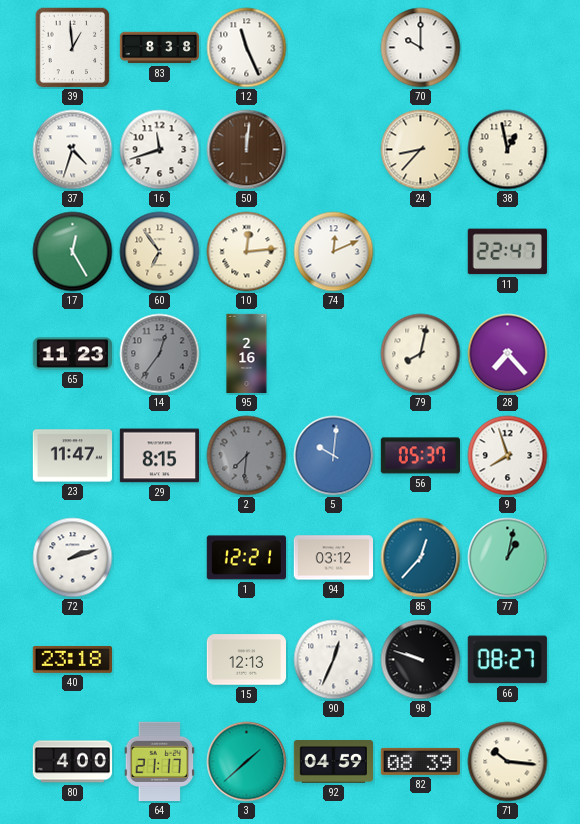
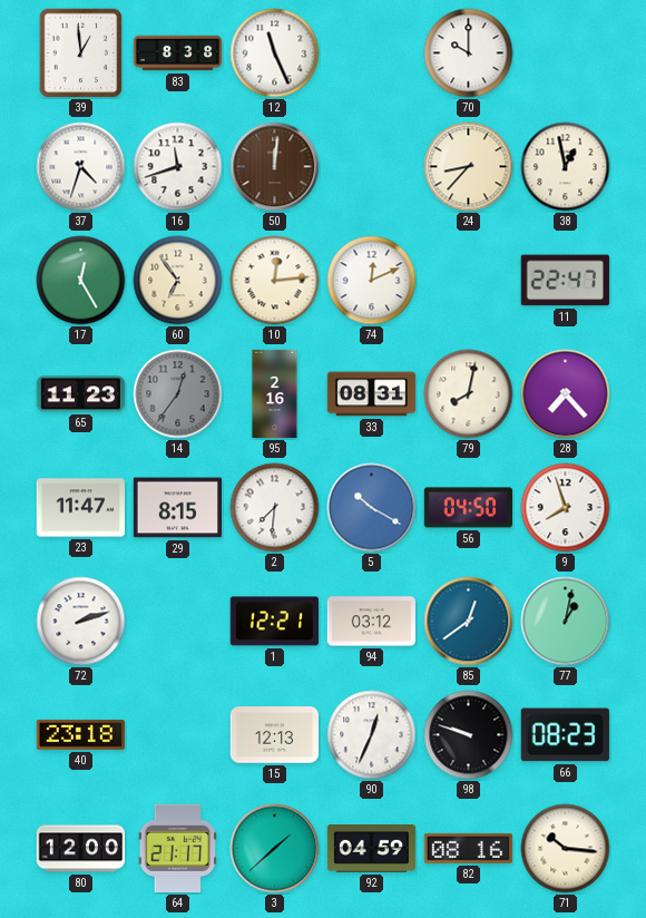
33: none -> 08:31 (372, 394)
2 dial: grey -> white (275, 508)
5: 10:01 -> 10:20 (372, 508)
56: 05:37 -> 04:50 (468, 508)
85: 12:37 -> 12:39 (469, 622)
66: 08:27 -> 08:23 (565, 735)
80: 4:00 -> 12:00 (81, 849)
82: 08:39 -> 08:16 (468, 848)
